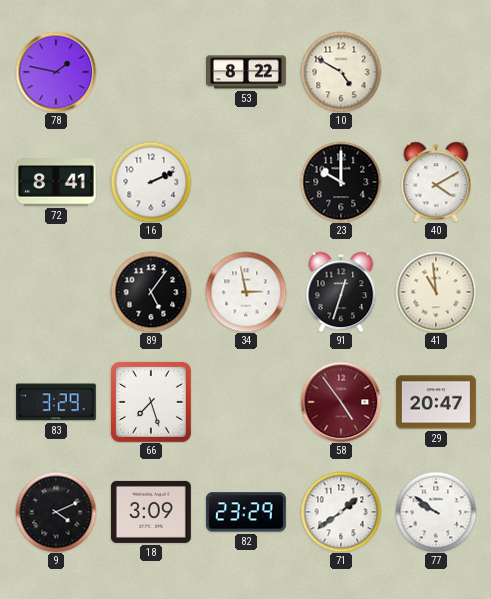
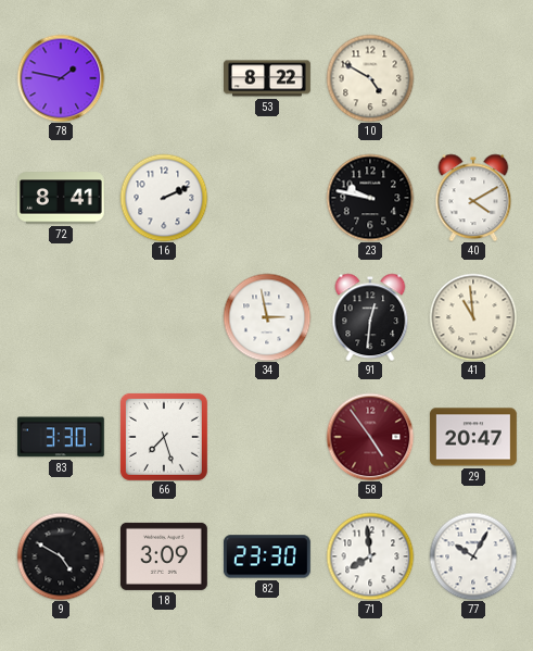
23: 10:00 -> 9:47 (370, 198)
89: 5:06 -> none (151, 292)
91: 12:33 -> 12:31 (370, 317)
83: 3:29 -> 3:30 (61, 437)
9: 4:11 -> 4:50 (61, 556)
82: 23:29 -> 23:30 (267, 556)
71: 1:39 -> 7:59 (370, 556)
77: 9:51 -> 10:05 (473, 556)
